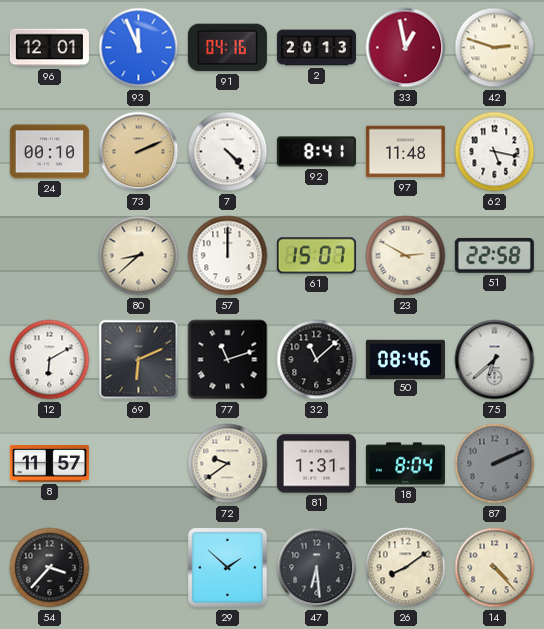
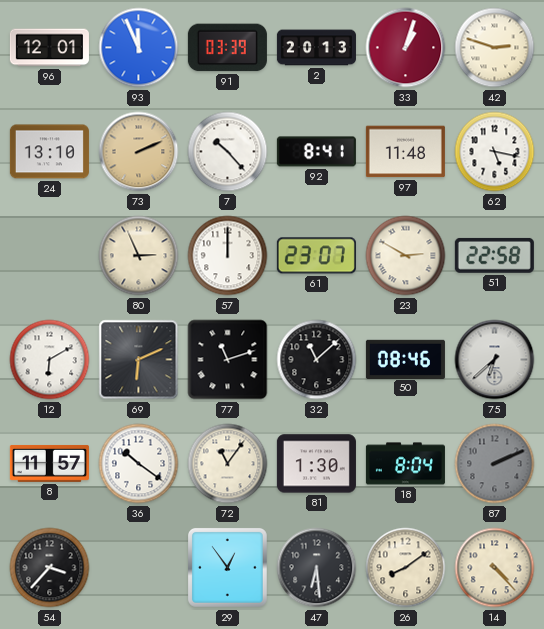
91: 04:16 -> 03:39 (227, 48)
33: 12:58 -> 1:03 (406, 48)
24: 00:10 -> 13:10 (49, 152)
7: 4:23 -> 10:23 (228, 152)
80: 8:38 -> 2:56 (139, 256)
61: 15:07 -> 23:07 (316, 256)
36: none -> 10:21 (139, 464)
72: 9:39 -> 11:06 (228, 464)
81: 1:31 -> 1:30 (316, 464)
29: 1:52 -> 12:54 (227, 567)
